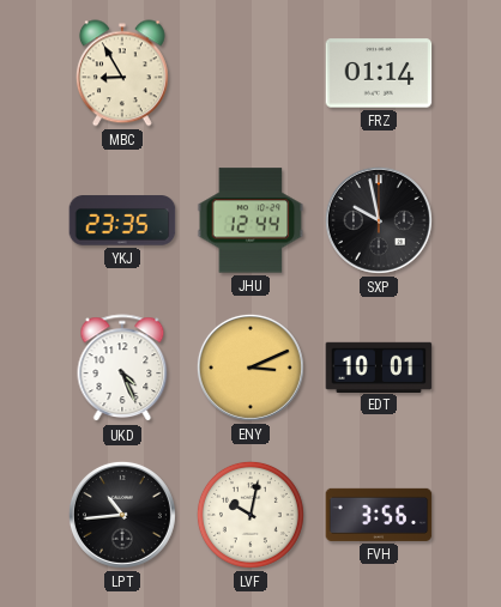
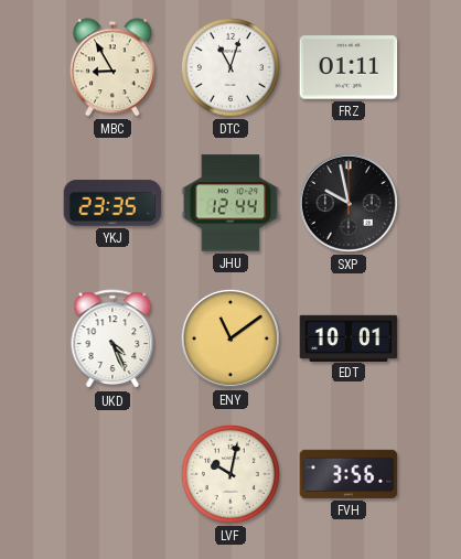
DTC: none -> 11:03 (230, 67)
FRZ: 01:14 -> 01:11 (349, 67)
ENY: 3:11 -> 11:09 (230, 338)
LPT: 10:44 -> none (122, 515)
